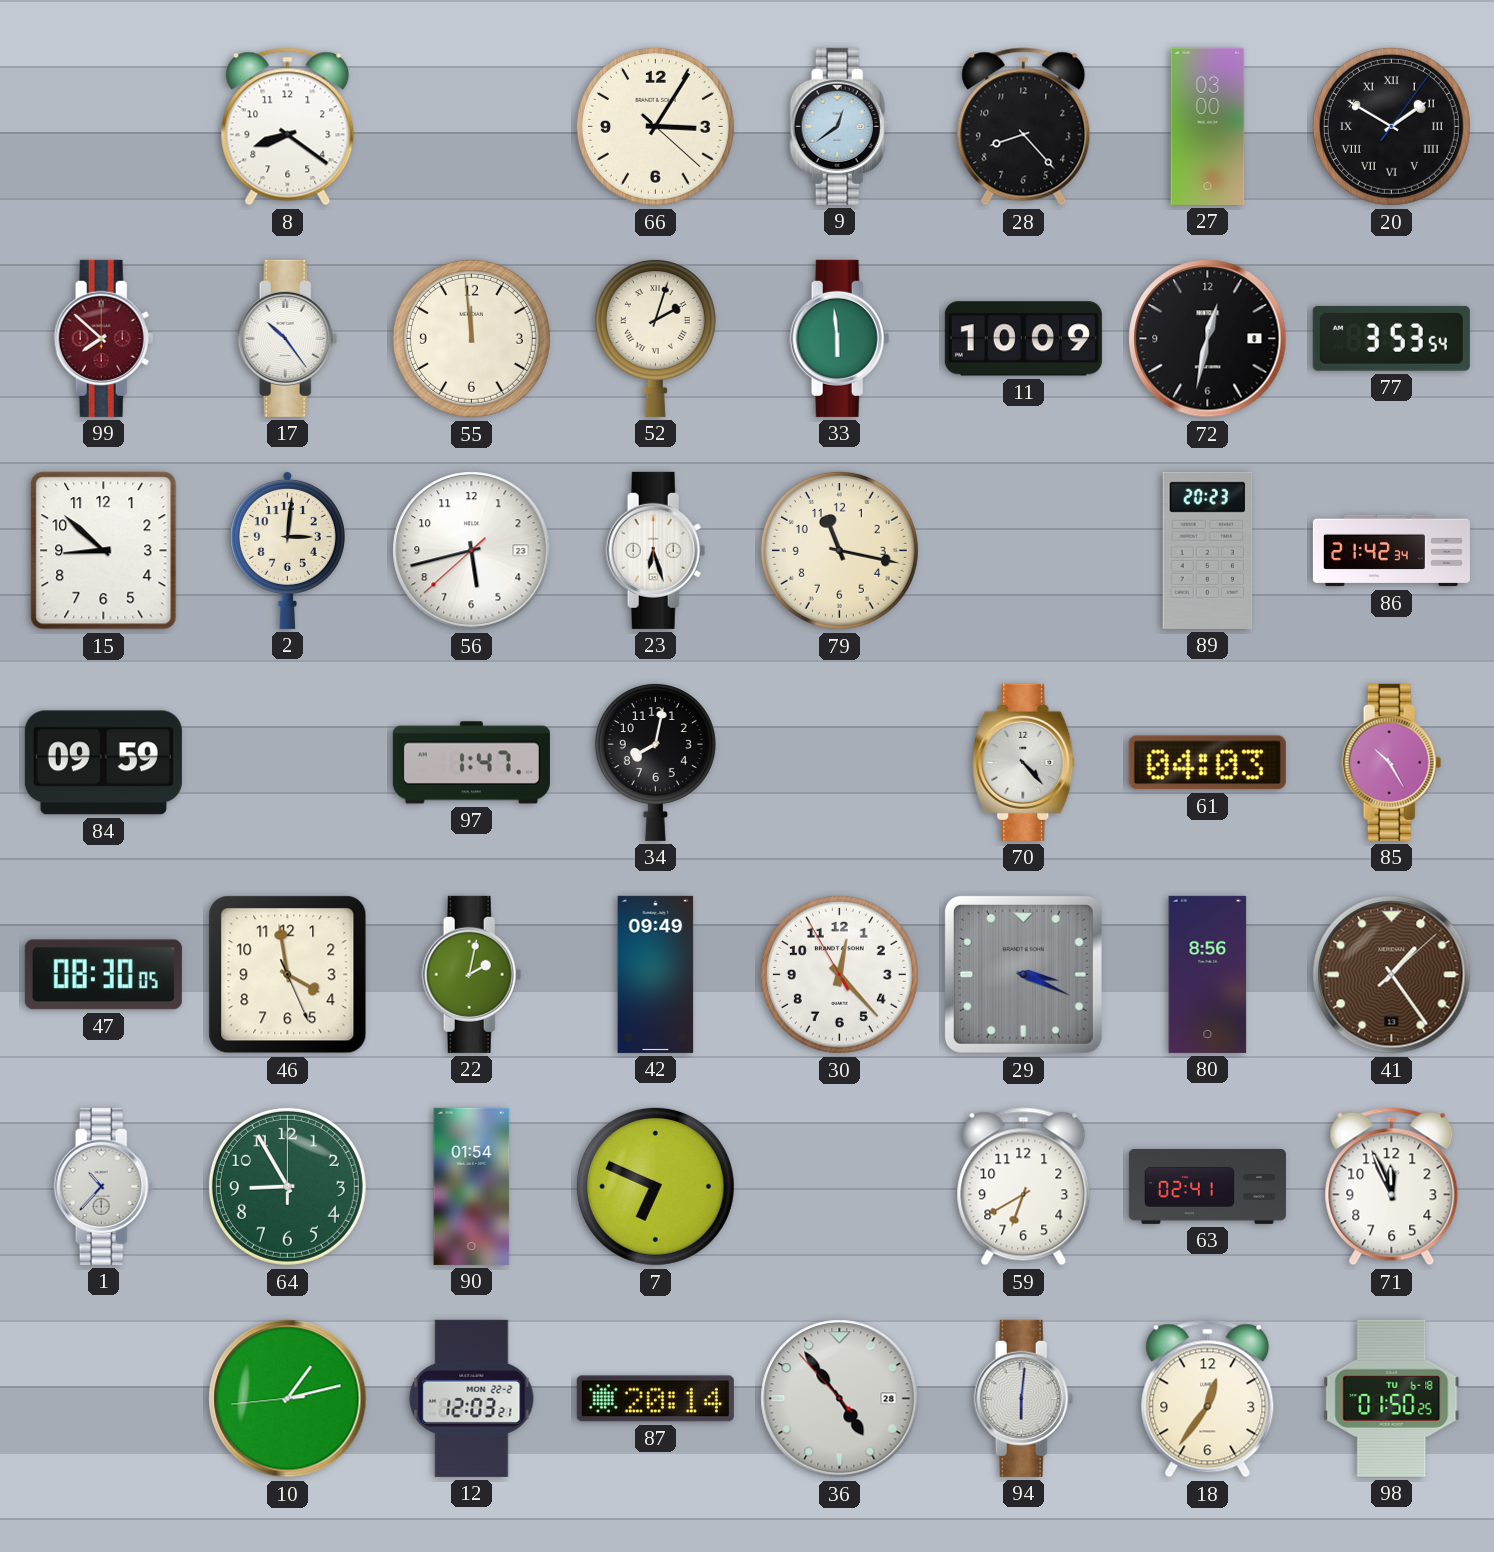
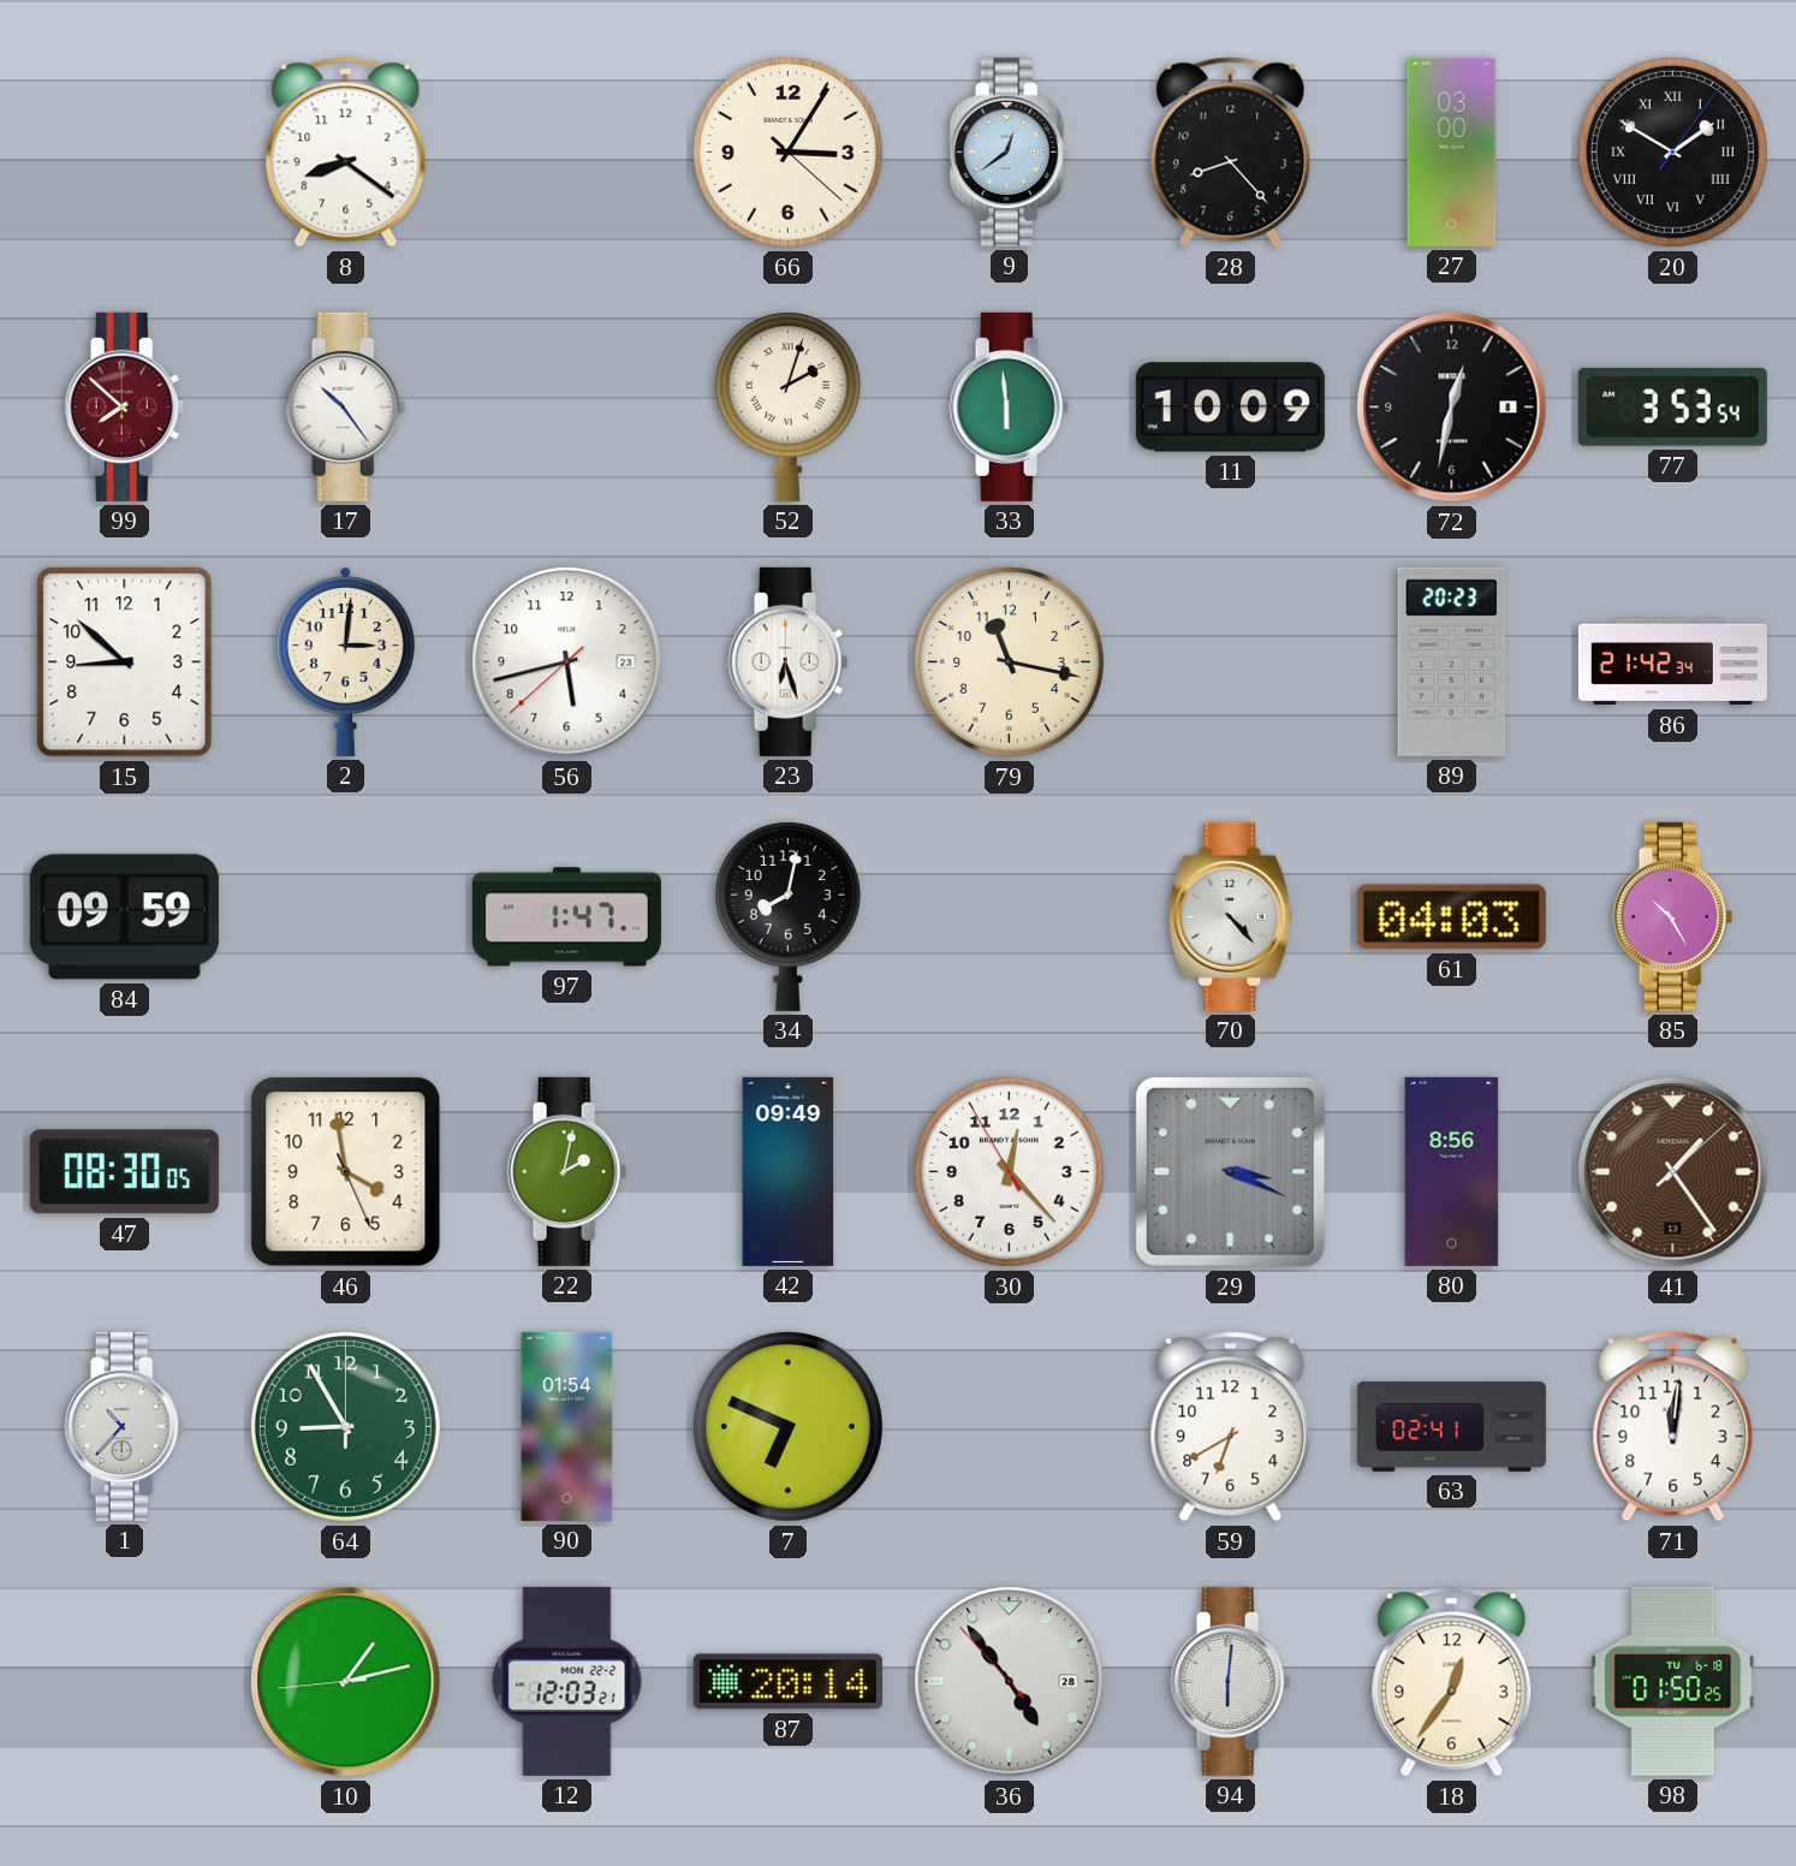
55: 11:59 -> none (471, 338)
71: 11:56 -> 12:01 (1673, 1427)
